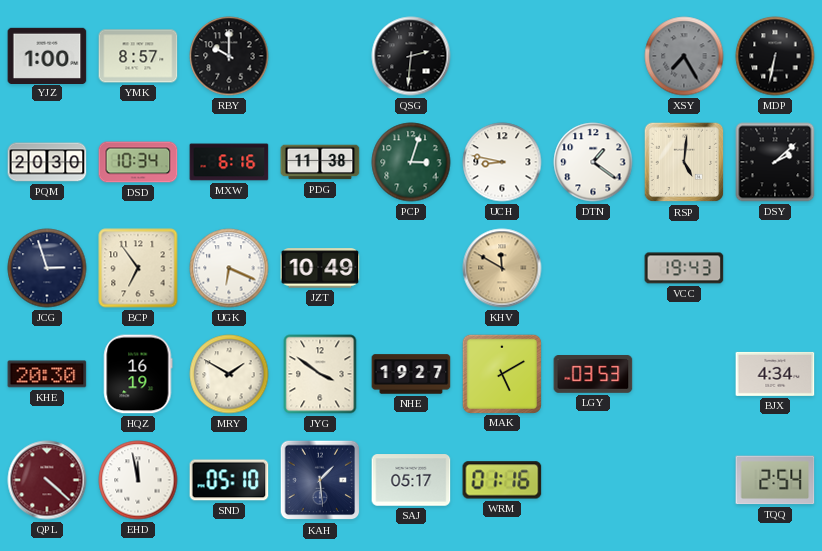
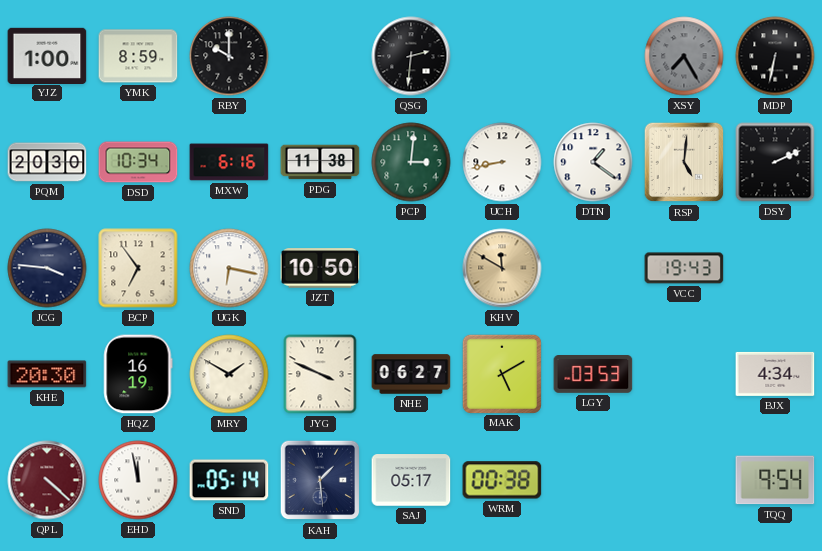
YMK: 8:57 -> 8:59 (138, 56)
PCP: 3:03 -> 3:01 (411, 162)
UCH: 8:47 -> 8:43 (502, 162)
DSY: 2:08 -> 2:11 (775, 162)
JCG: 2:57 -> 3:46 (47, 268)
UGK: 6:19 -> 6:17 (229, 268)
JZT: 10:49 -> 10:50 (320, 268)
JYG: 3:51 -> 3:49 (320, 374)
NHE: 19:27 -> 06:27 (411, 374)
SND: 05:10 -> 05:14 (229, 480)
WRM: 01:16 -> 00:38 (502, 480)
TQQ: 2:54 -> 9:54 (775, 480)
